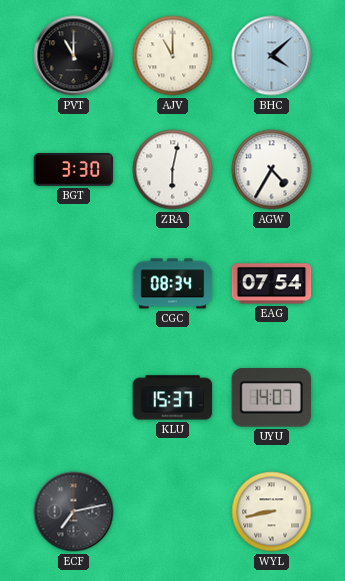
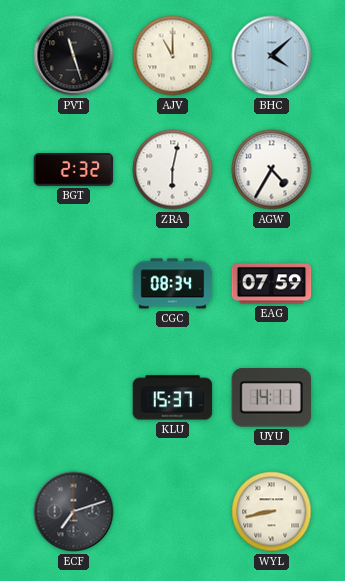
PVT: 11:00 -> 11:27 (74, 56)
BGT: 3:30 -> 2:32 (74, 170)
EAG: 07:54 -> 07:59 (272, 284)
UYU: 14:07 -> 14:11 (271, 398)
ECF: 7:13 -> 7:12 (74, 512)
